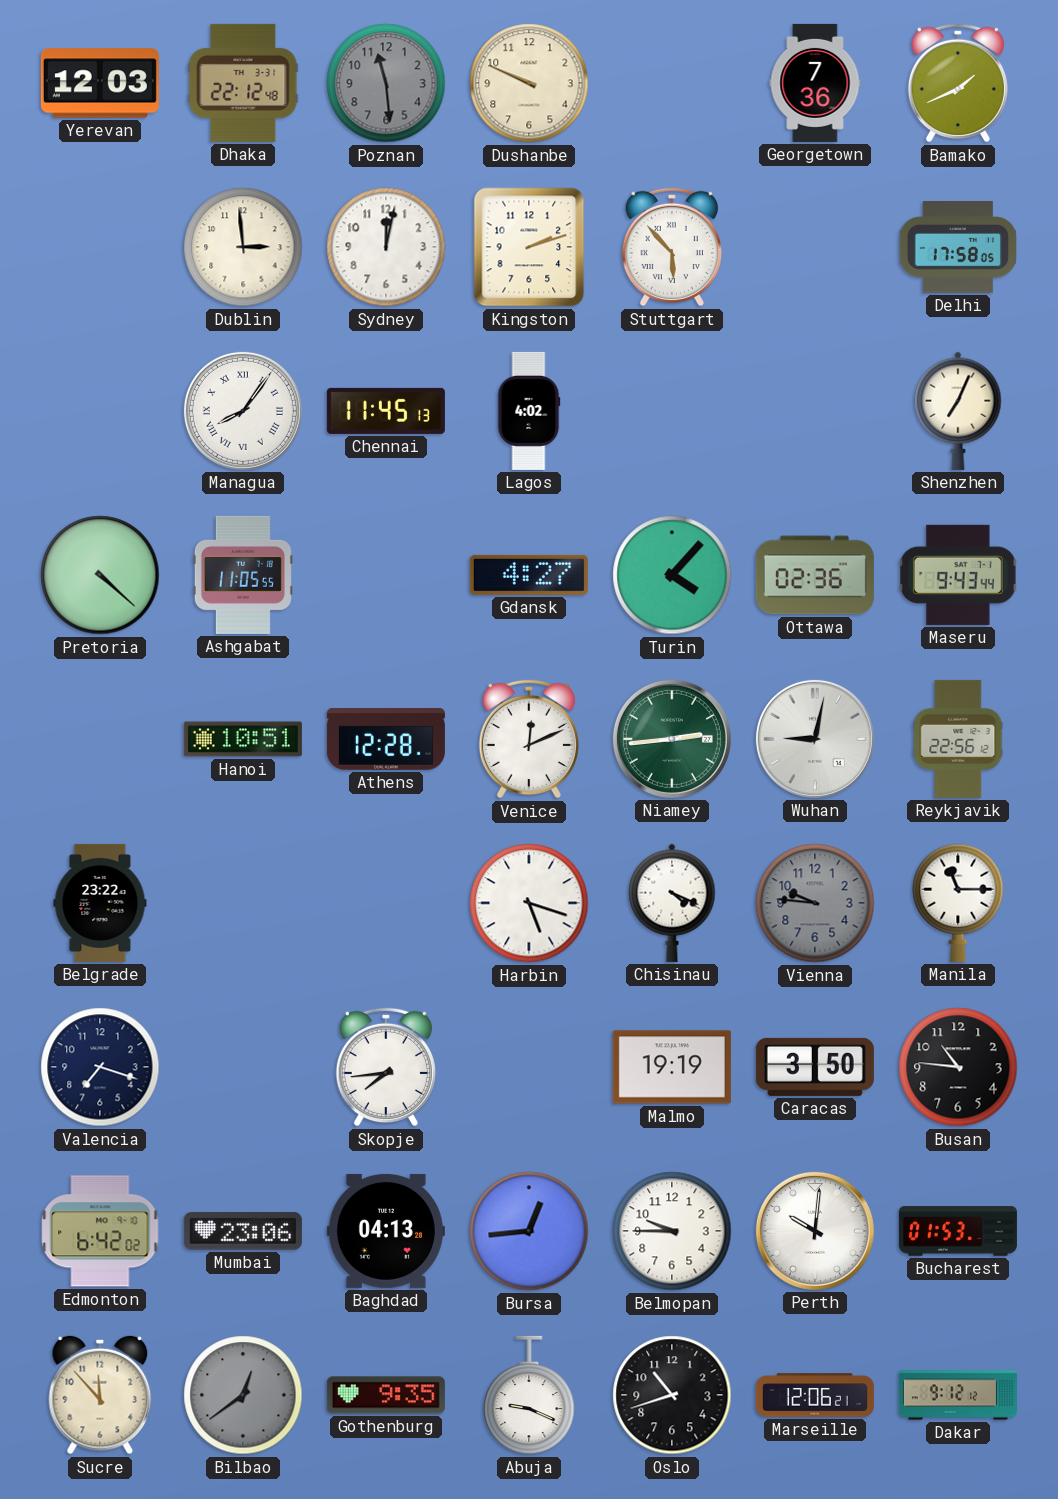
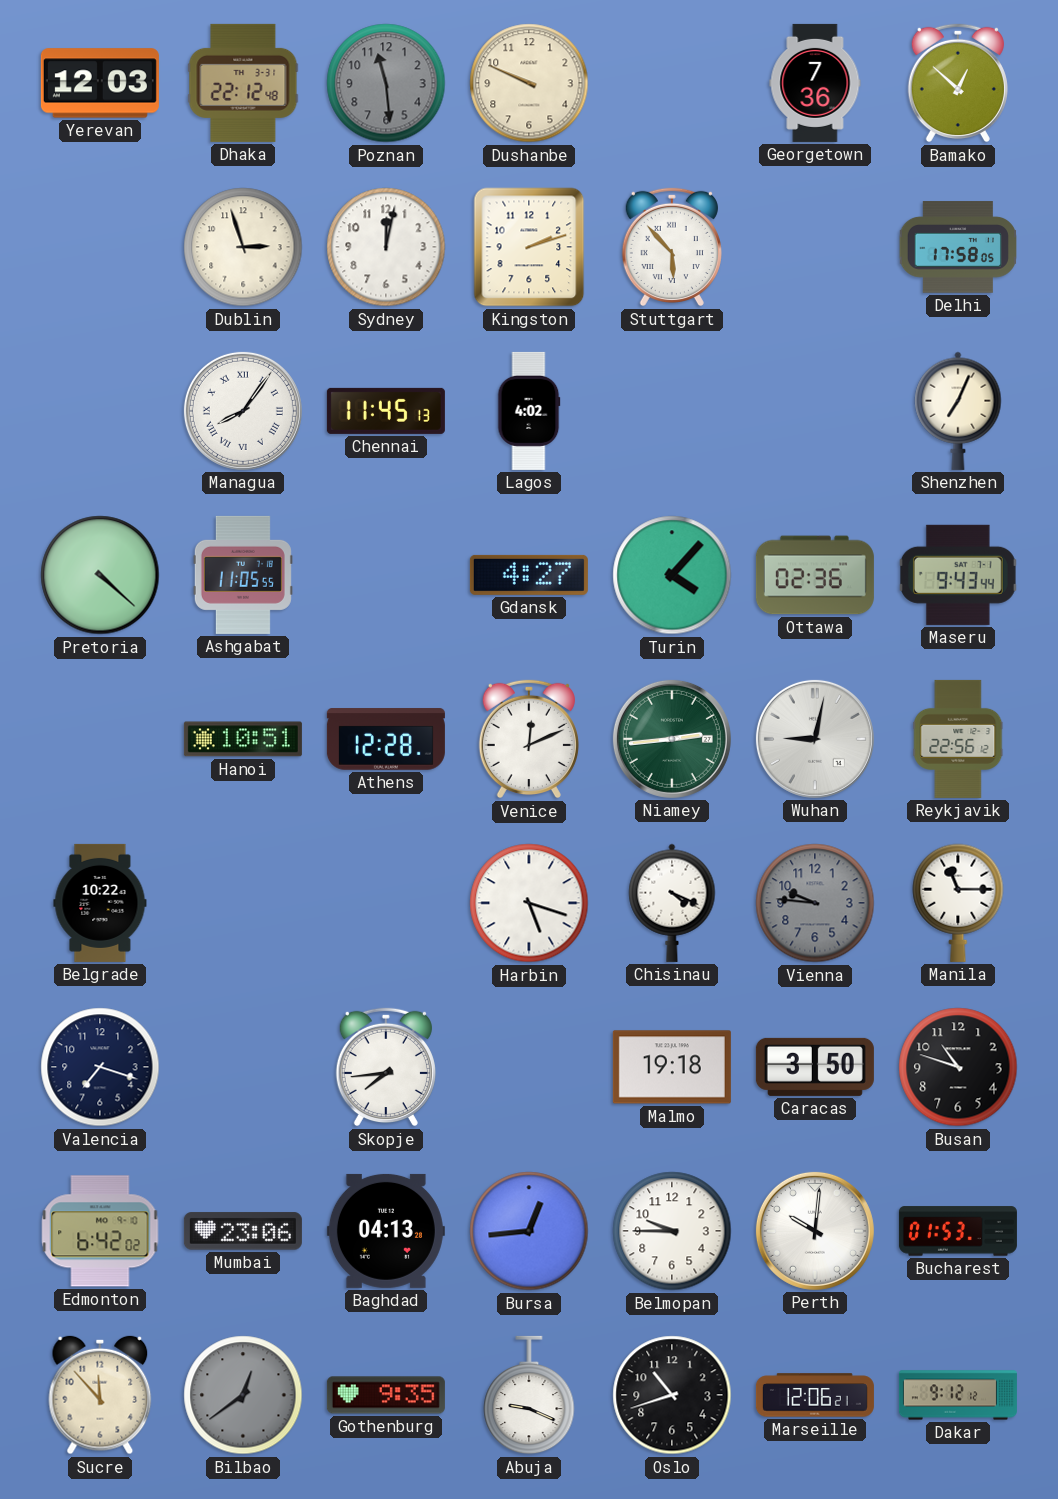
Bamako: 1:41 -> 12:52 (958, 83)
Dublin: 2:59 -> 2:57 (243, 247)
Belgrade: 23:22 -> 10:22 (100, 903)
Malmo: 19:19 -> 19:18 (672, 1067)
Busan: 10:46 -> 10:48 (958, 1067)
